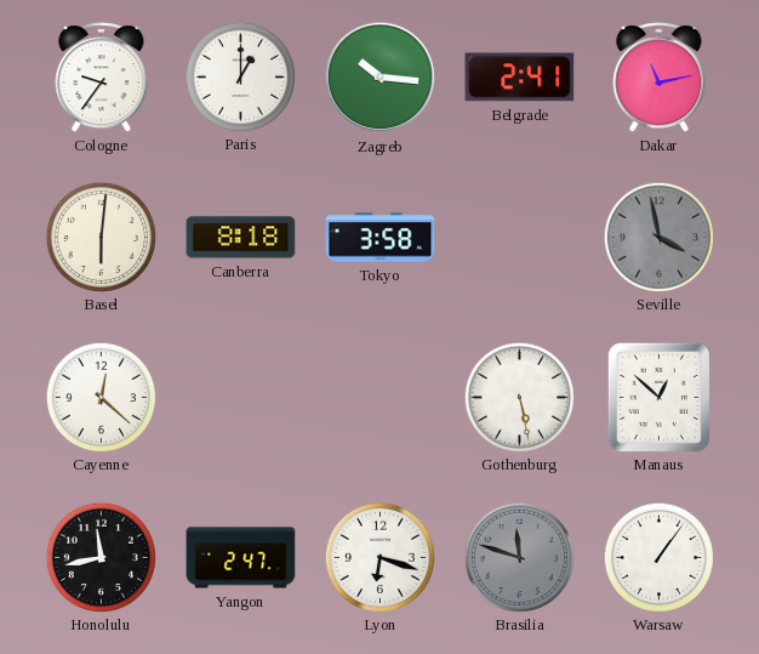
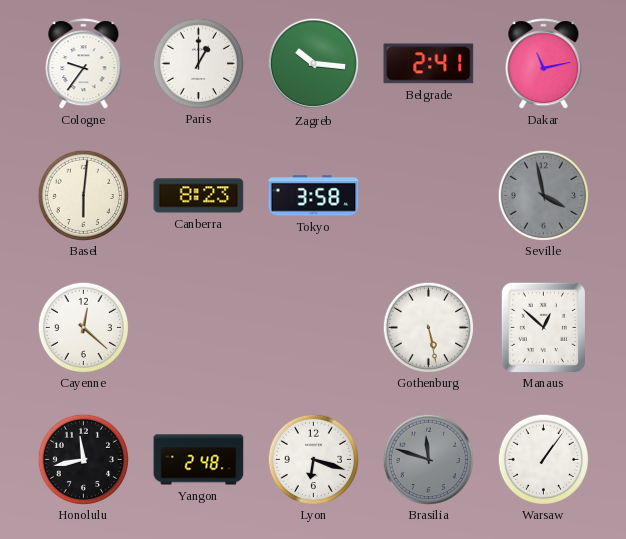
Canberra: 8:18 -> 8:23 (199, 196)
Yangon: 2:47 -> 2:48 (199, 460)
